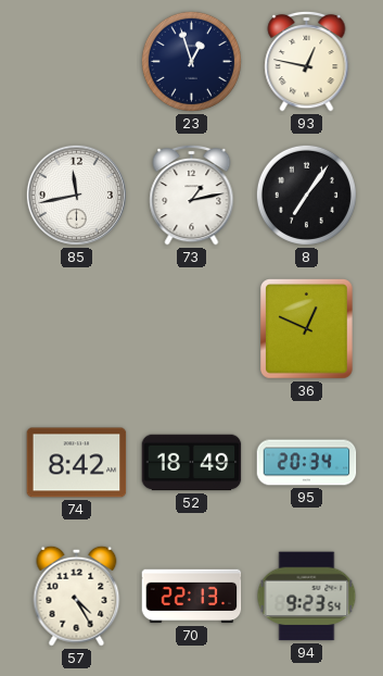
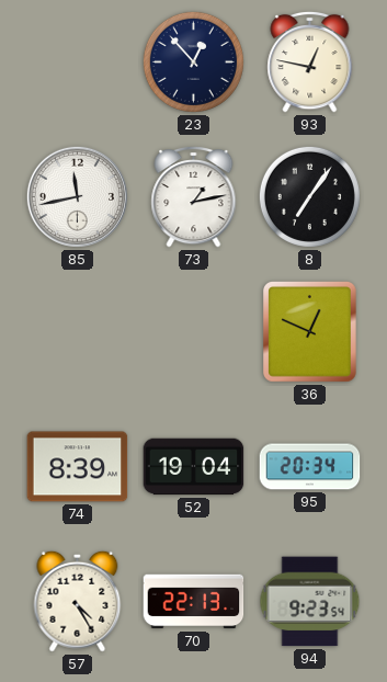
23: 12:57 -> 12:53 (193, 61)
74: 8:42 -> 8:39 (78, 467)
52: 18:49 -> 19:04 (194, 467)
